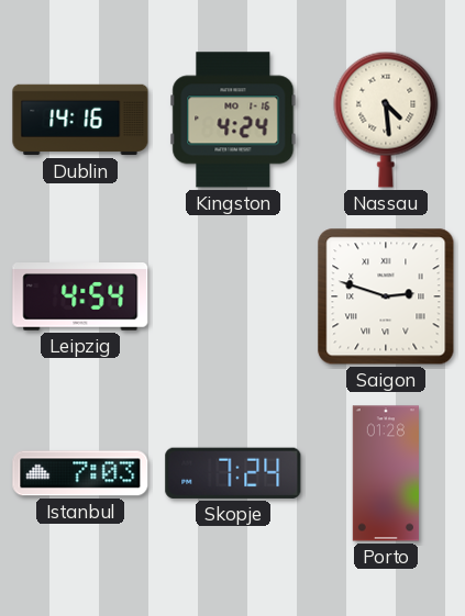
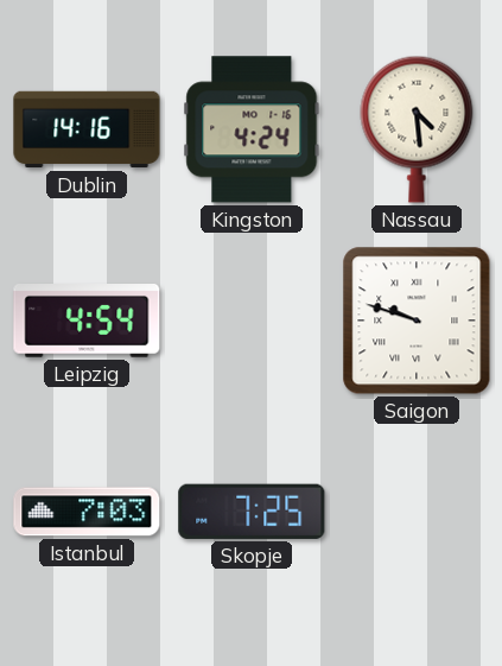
Saigon: 2:48 -> 9:48 (417, 321)
Skopje: 7:24 -> 7:25 (252, 512)
Porto: 01:28 -> none (386, 473)
